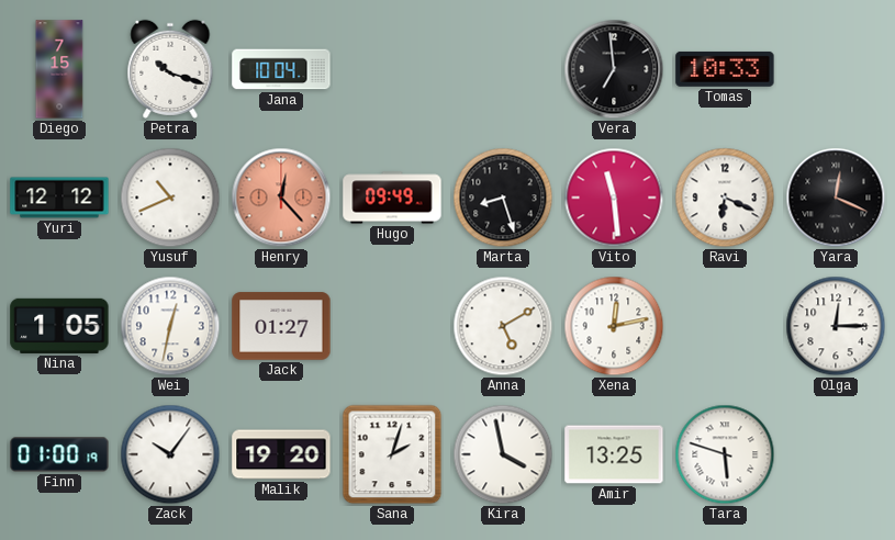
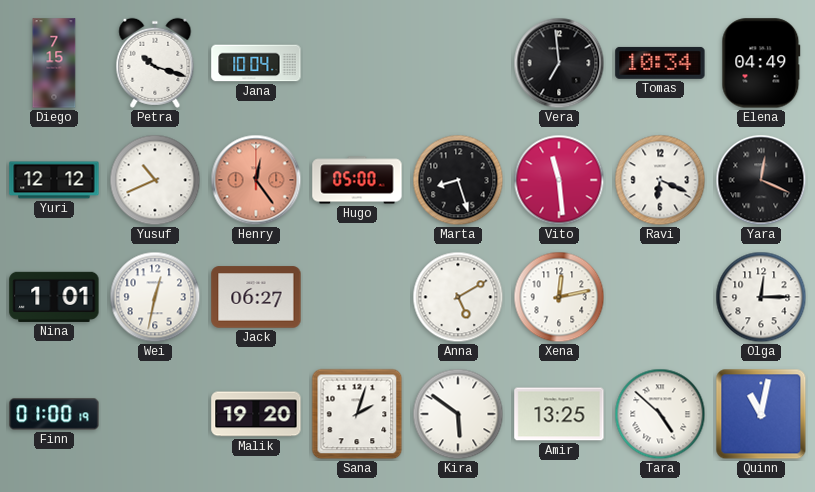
Tomas: 10:33 -> 10:34 (660, 63)
Elena: none -> 04:49 (761, 63)
Henry: 12:23 -> 12:24 (256, 180)
Hugo: 09:49 -> 05:00 (357, 180)
Nina: 1:05 -> 1:01 (54, 297)
Jack: 01:27 -> 06:27 (256, 297)
Zack: 10:06 -> none (170, 454)
Kira: 3:58 -> 5:51 (458, 414)
Tara: 5:48 -> 4:52 (660, 414)
Quinn: none -> 11:02 (761, 414)
